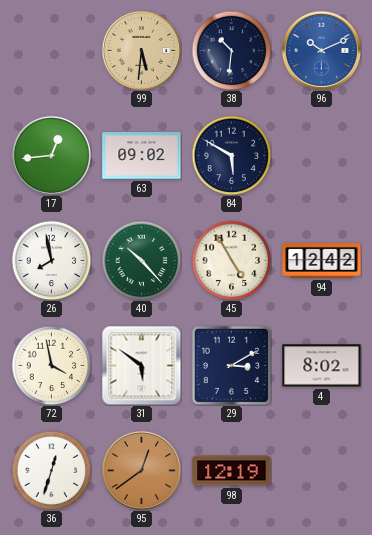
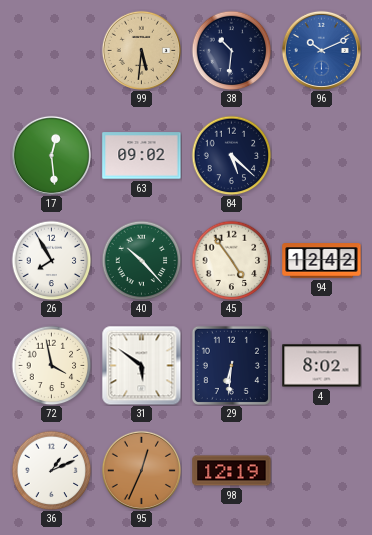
17: 12:44 -> 12:29 (51, 155)
84: 5:50 -> 5:22 (231, 155)
26: 7:58 -> 7:55 (51, 260)
45: 4:55 -> 4:54 (231, 260)
29: 3:10 -> 6:31 (231, 365)
36: 12:33 -> 1:11 (51, 470)
95: 12:39 -> 12:34 (141, 470)
